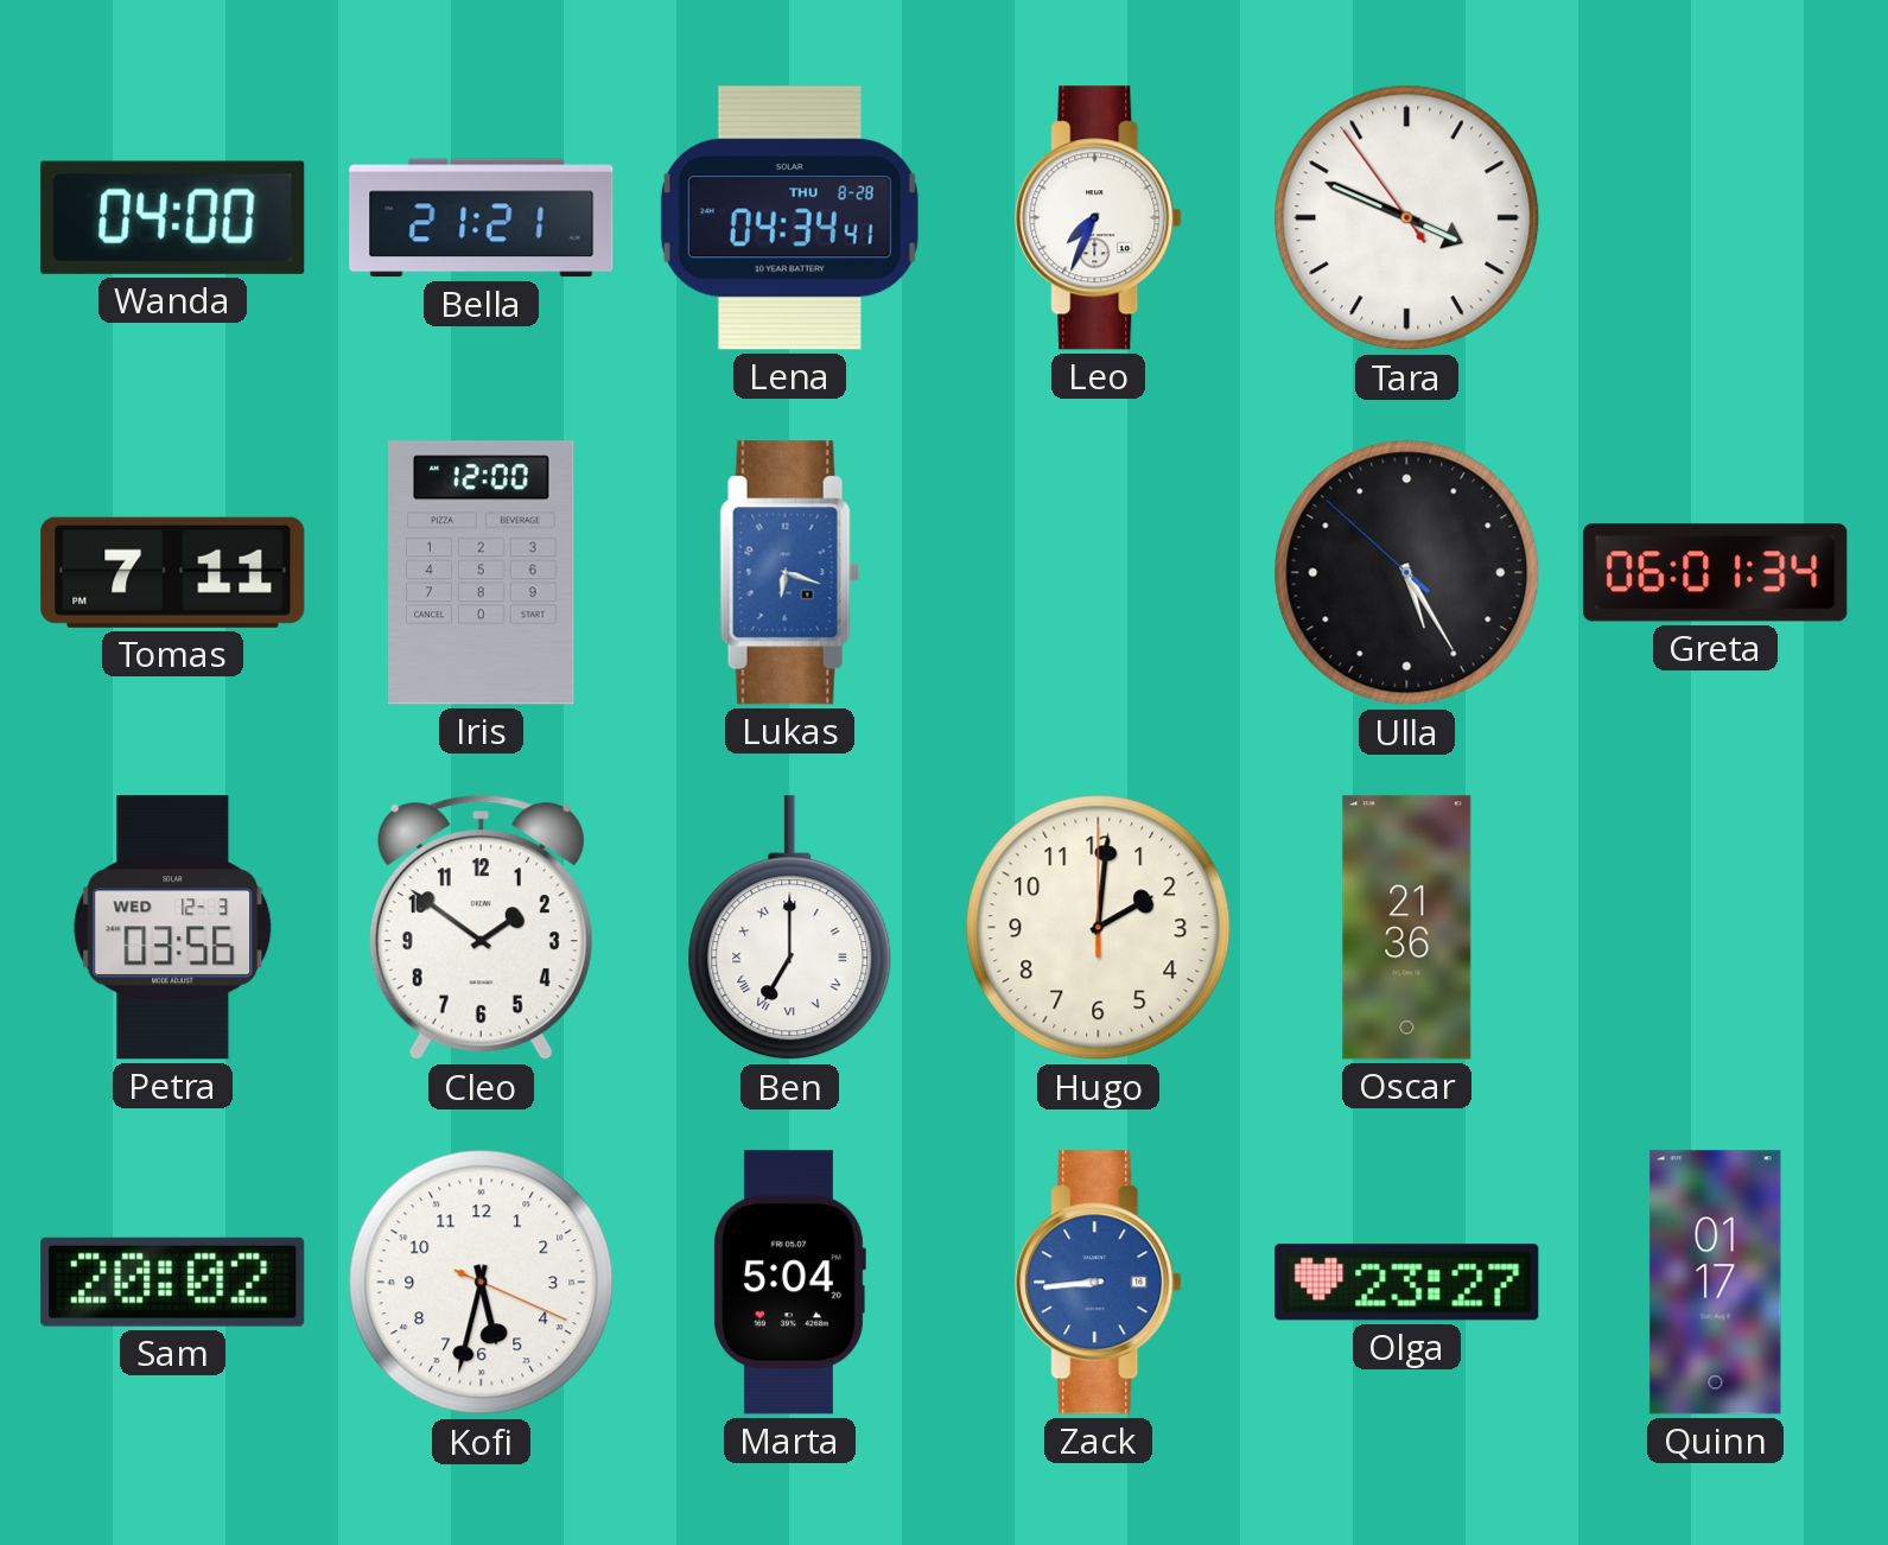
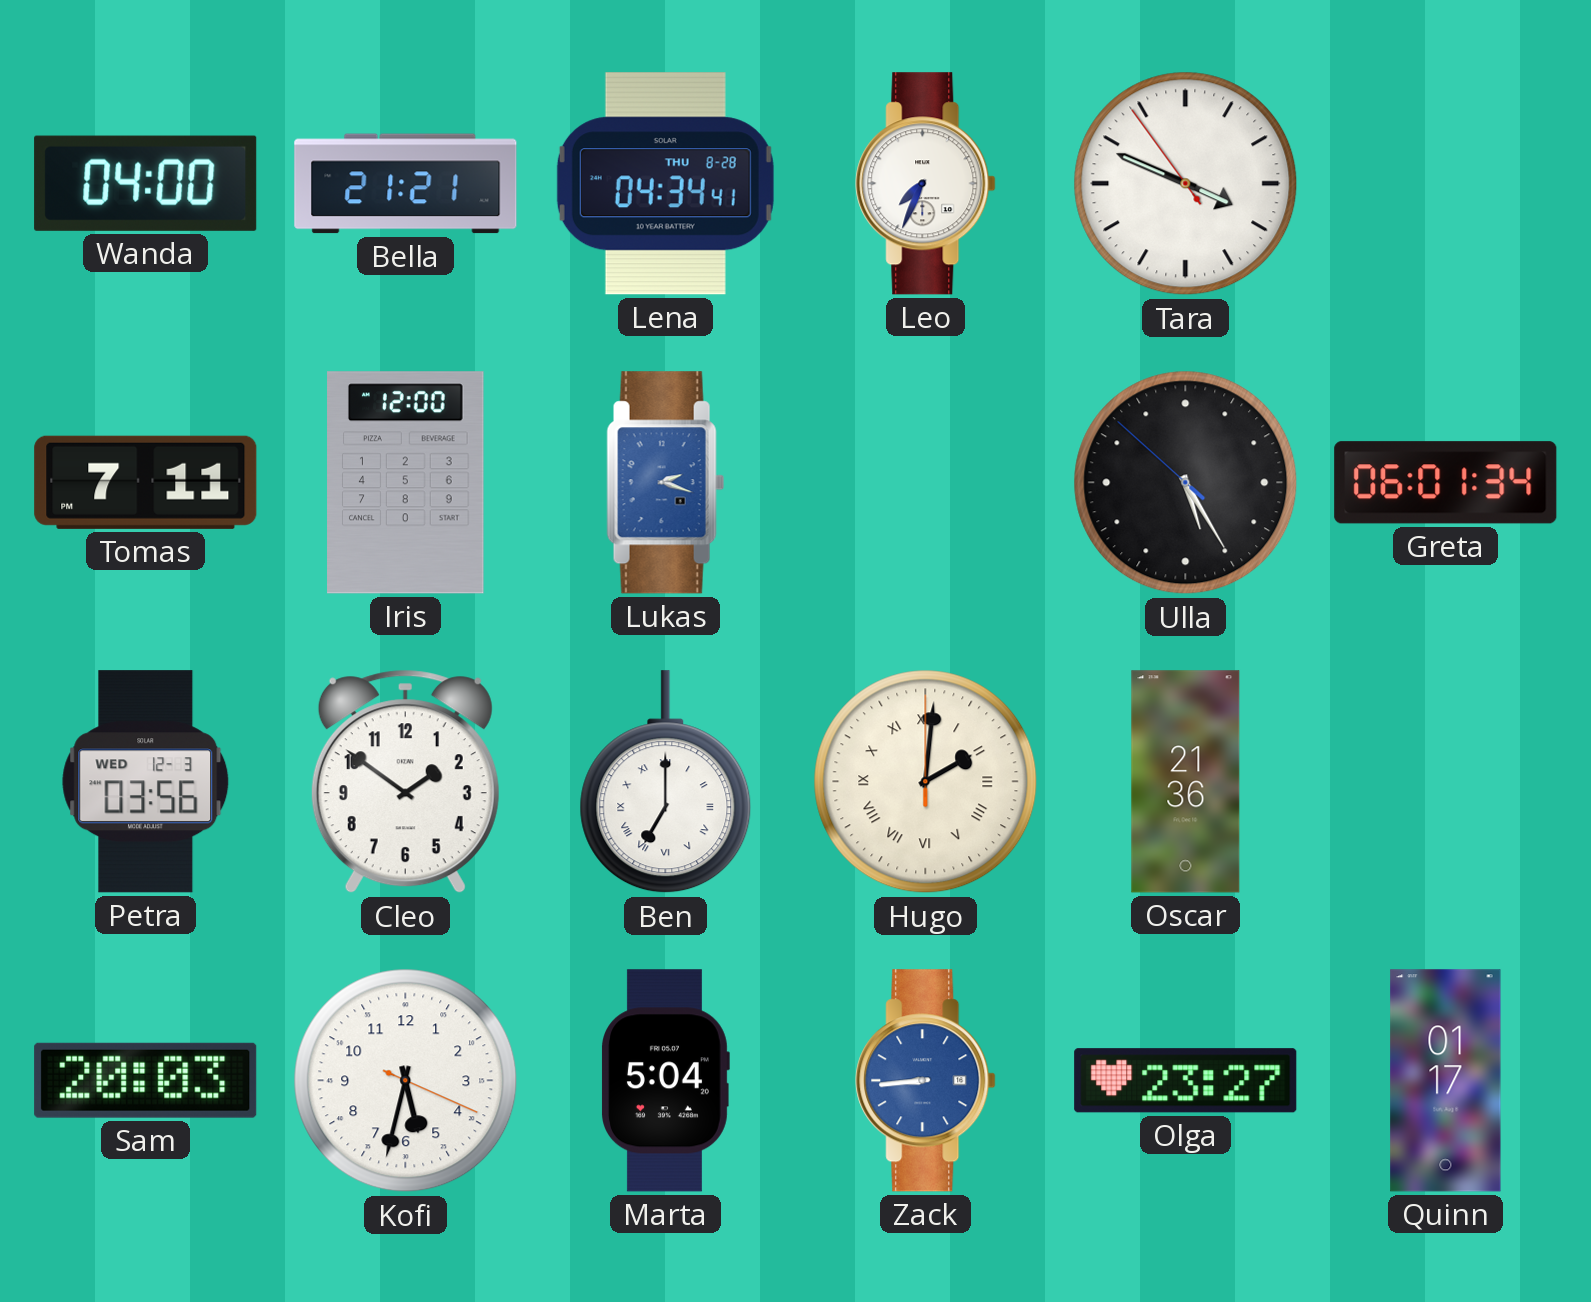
Lukas: 6:18 -> 2:18 (666, 483)
Hugo numerals: Arabic -> Roman (926, 782)
Sam: 20:02 -> 20:03 (146, 1080)
